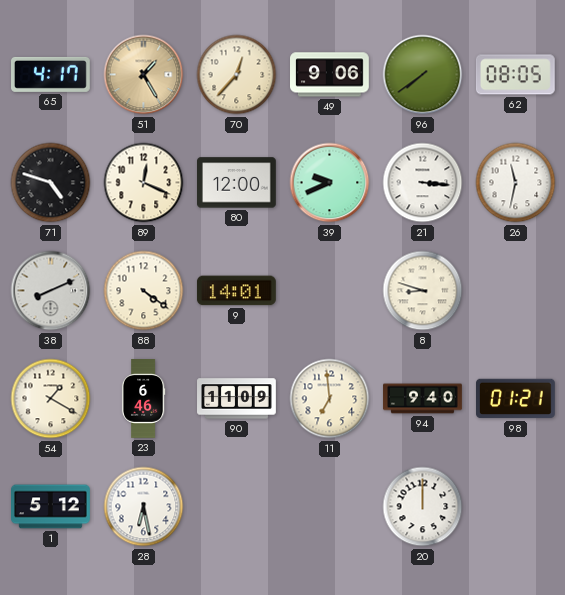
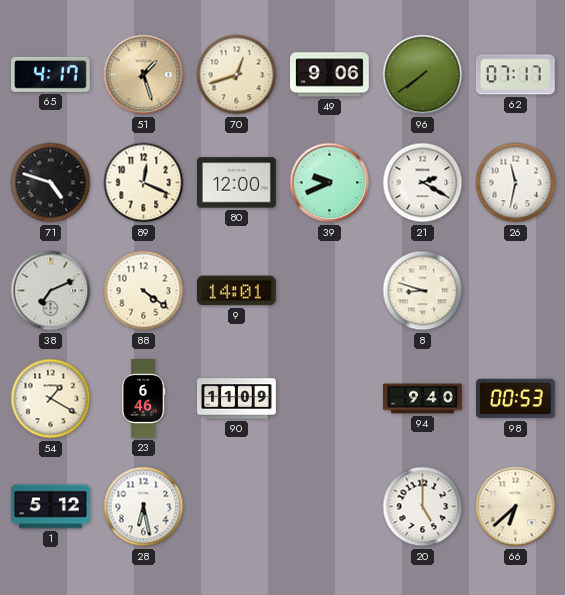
51: 1:25 -> 1:27 (144, 75)
70: 12:37 -> 12:42 (237, 75)
62: 08:05 -> 07:17 (515, 75)
21: 3:16 -> 2:20 (423, 183)
38: 8:11 -> 7:11 (51, 291)
11: 6:59 -> none (330, 399)
98: 01:21 -> 00:53 (516, 399)
20: 12:00 -> 5:00 (423, 507)
66: none -> 6:38 (516, 507)
